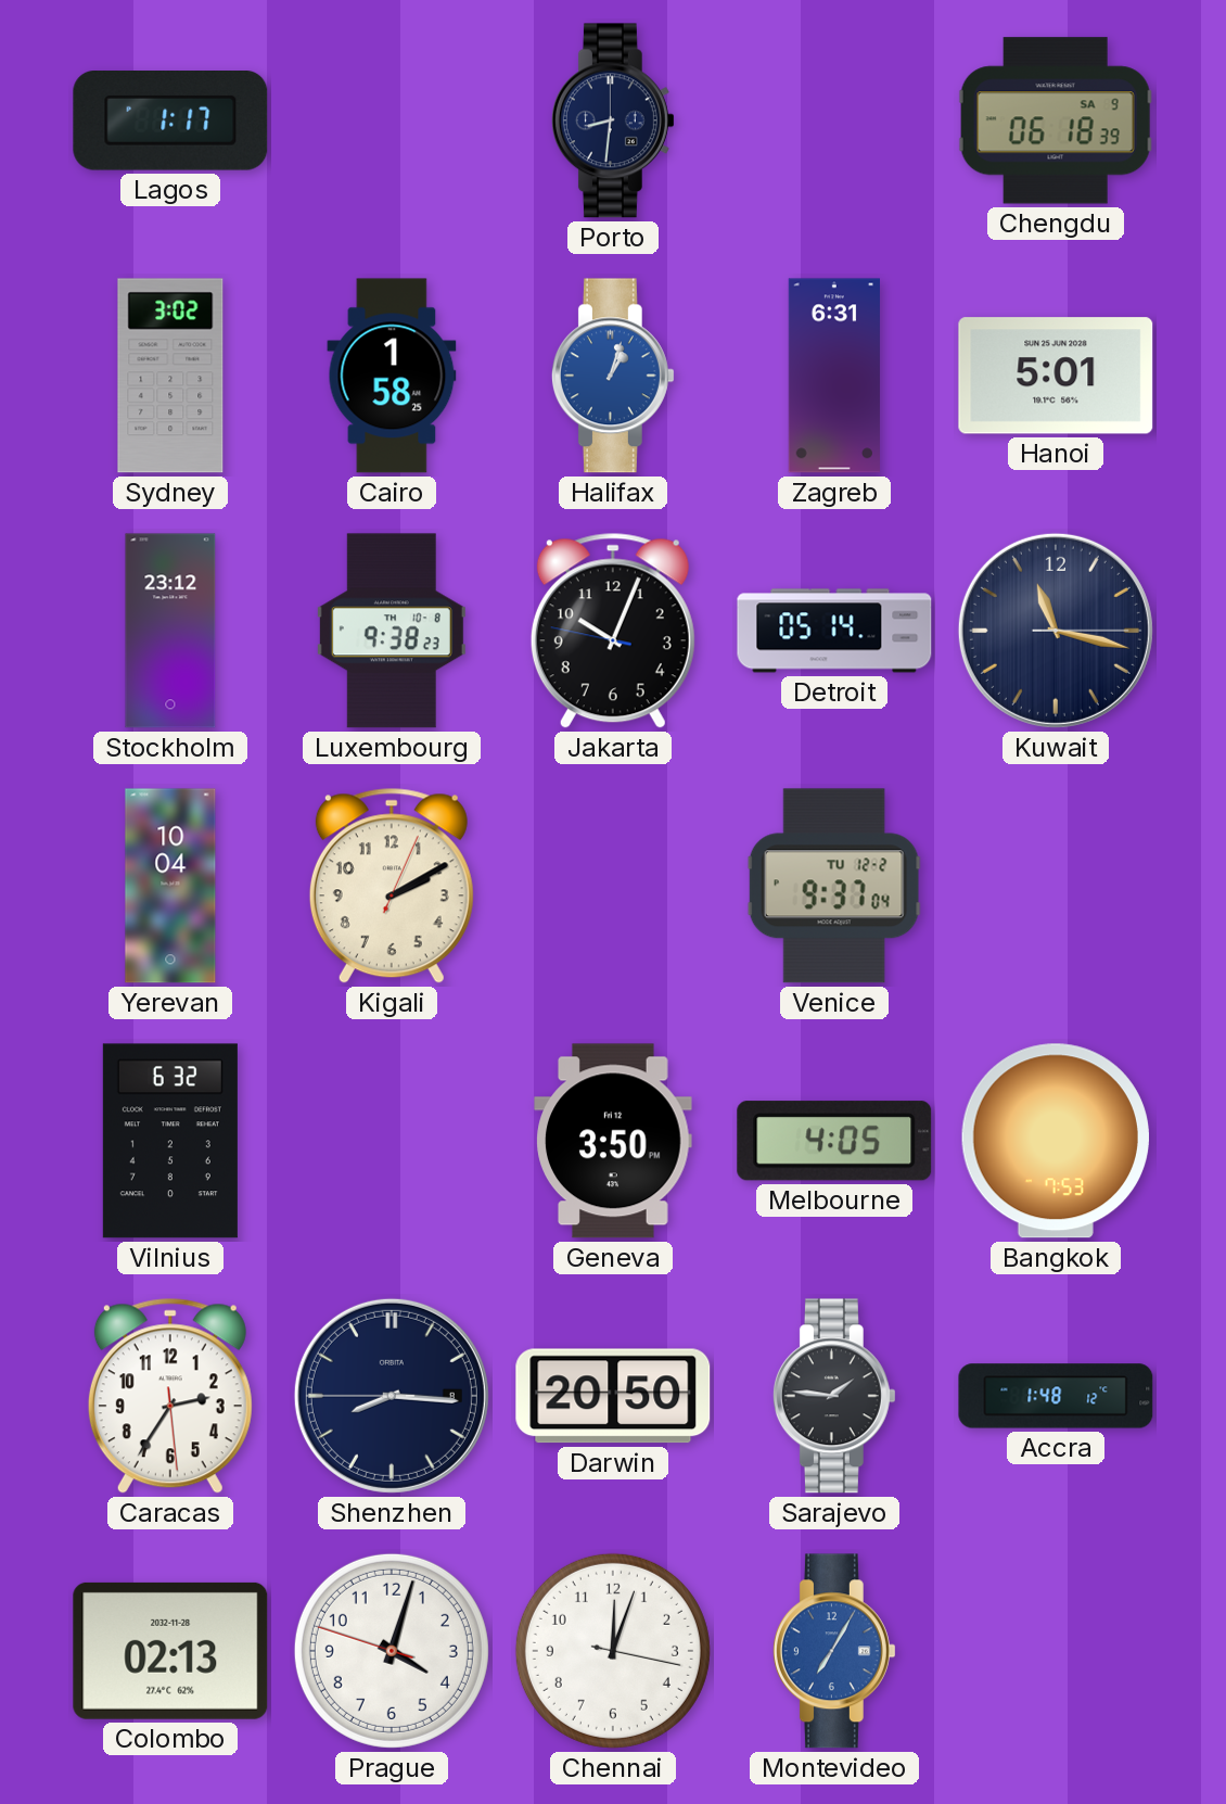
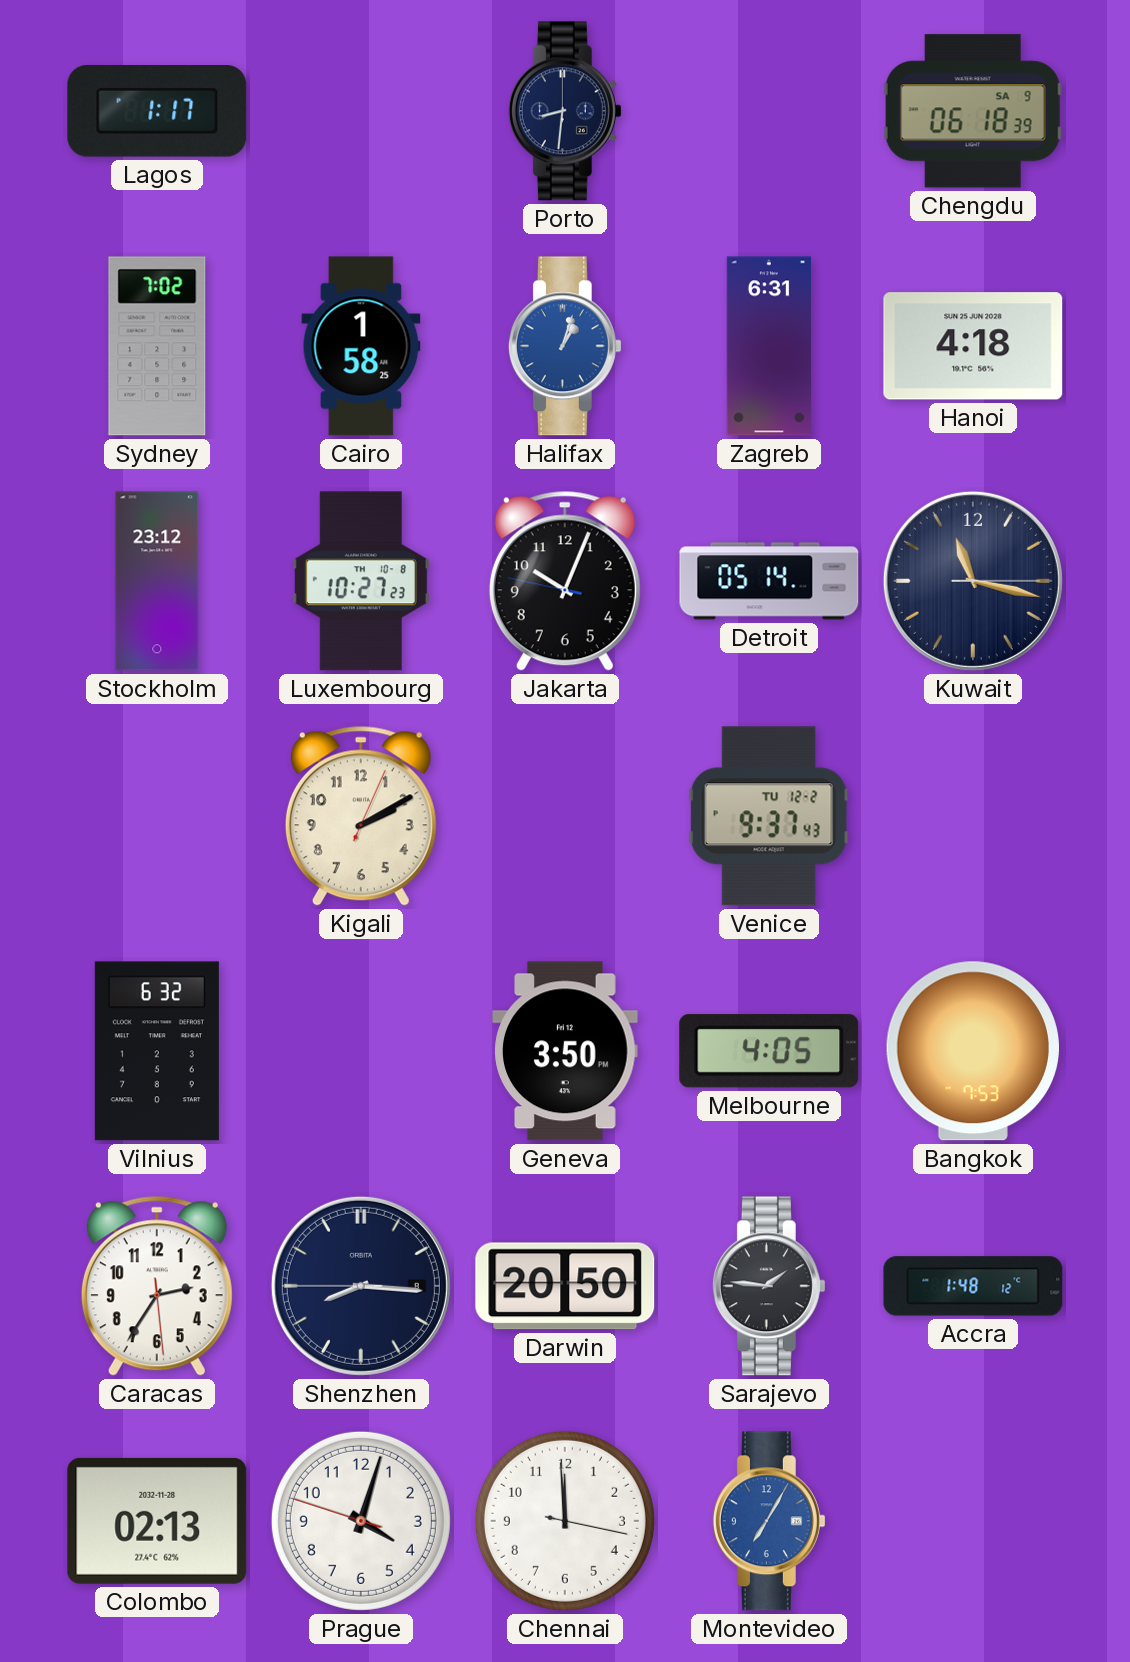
Sydney: 3:02 -> 7:02 (157, 346)
Hanoi: 5:01 -> 4:18 (973, 346)
Luxembourg: 9:38 -> 10:27 (361, 581)
Yerevan: 10:04 -> none (170, 886)
Venice: 9:37:04 -> 9:37:43 (769, 816)
Chennai: 12:03 -> 11:59 (565, 1521)
